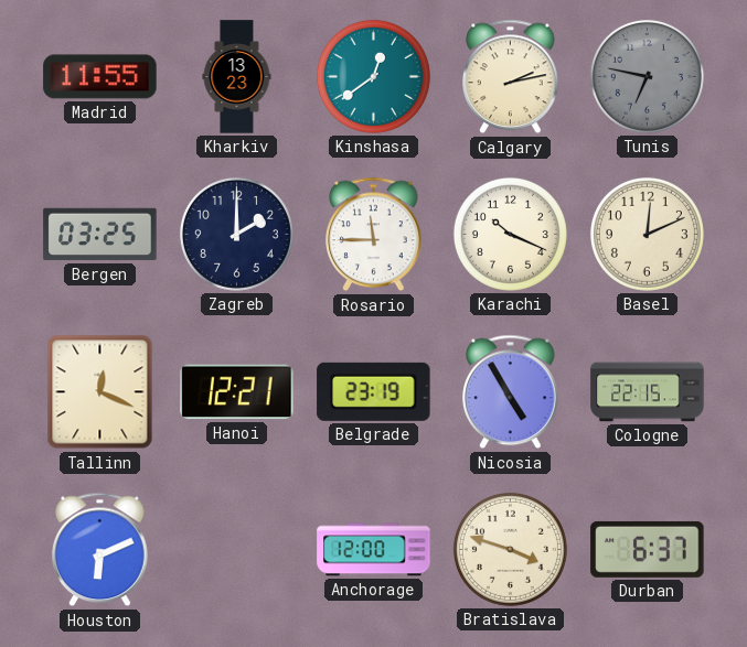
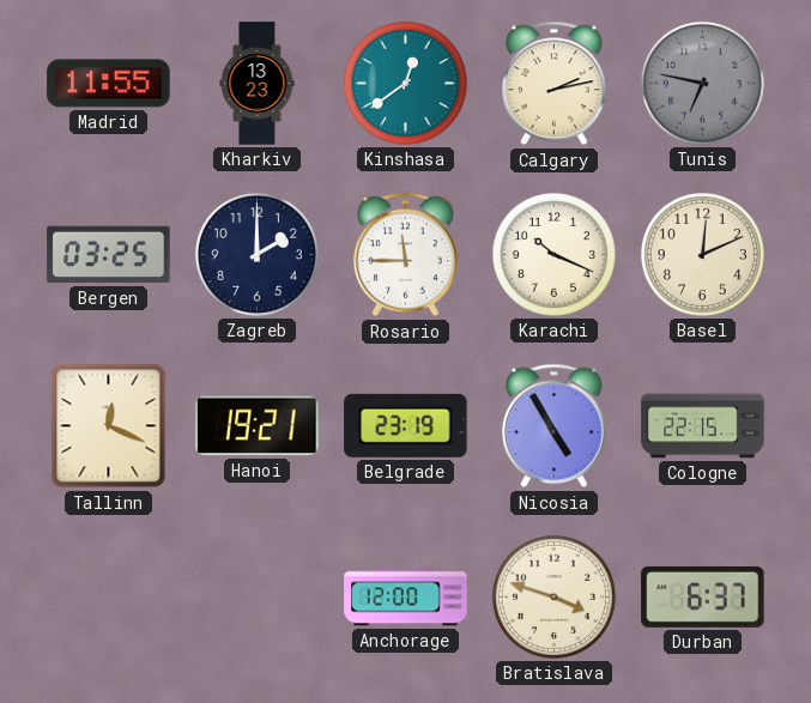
Hanoi: 12:21 -> 19:21 (258, 426)
Houston: 6:11 -> none (100, 550)
